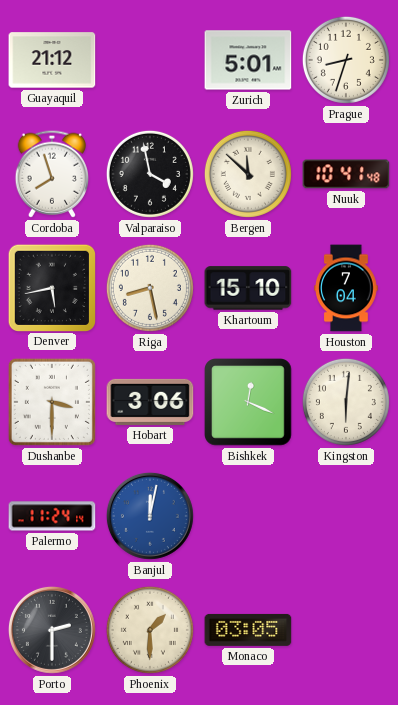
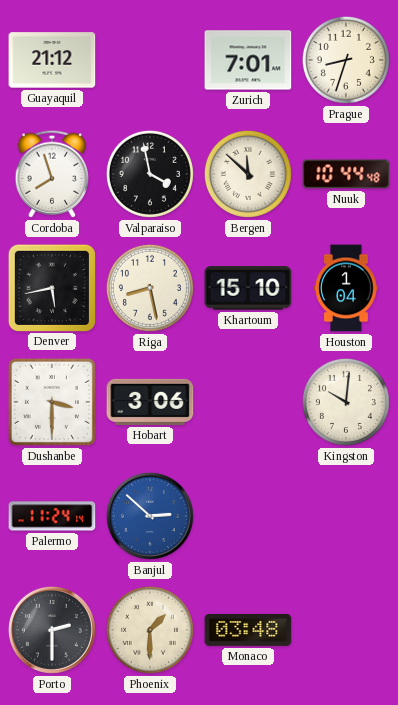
Zurich: 5:01 -> 7:01 (248, 60)
Nuuk: 10:41 -> 10:44 (346, 174)
Houston: 7:04 -> 1:04 (346, 288)
Bishkek: 12:19 -> none (249, 403)
Kingston: 6:01 -> 10:01 (346, 402)
Banjul: 12:02 -> 2:52 (150, 516)
Monaco: 03:05 -> 03:48 (248, 630)
